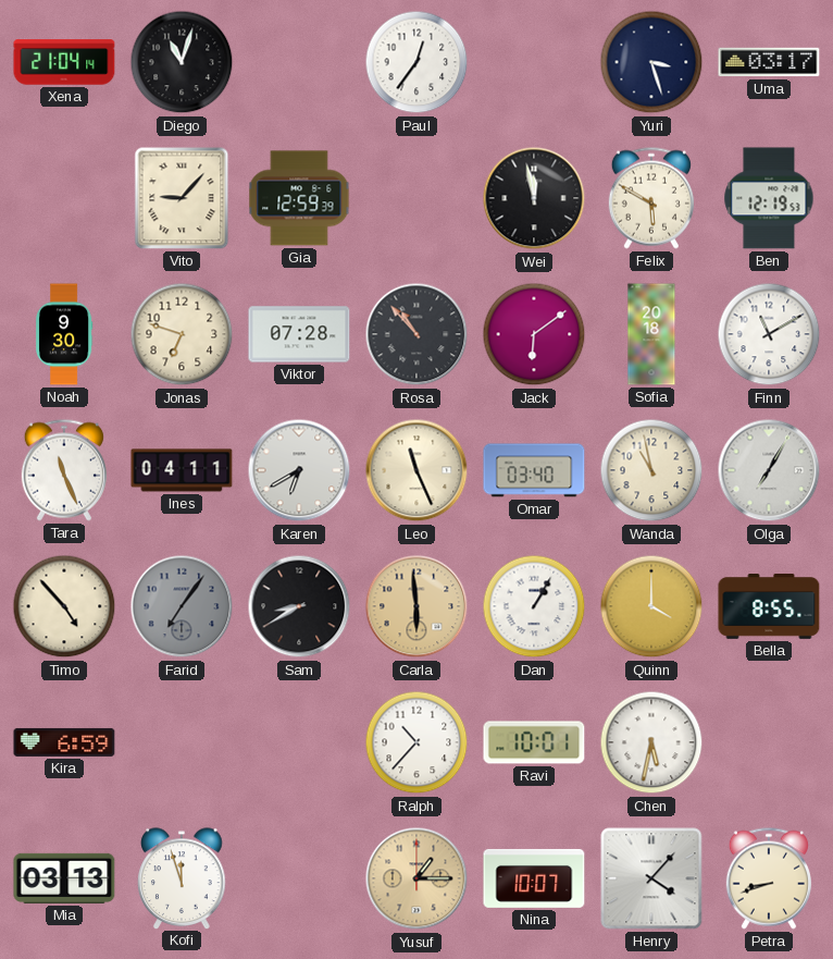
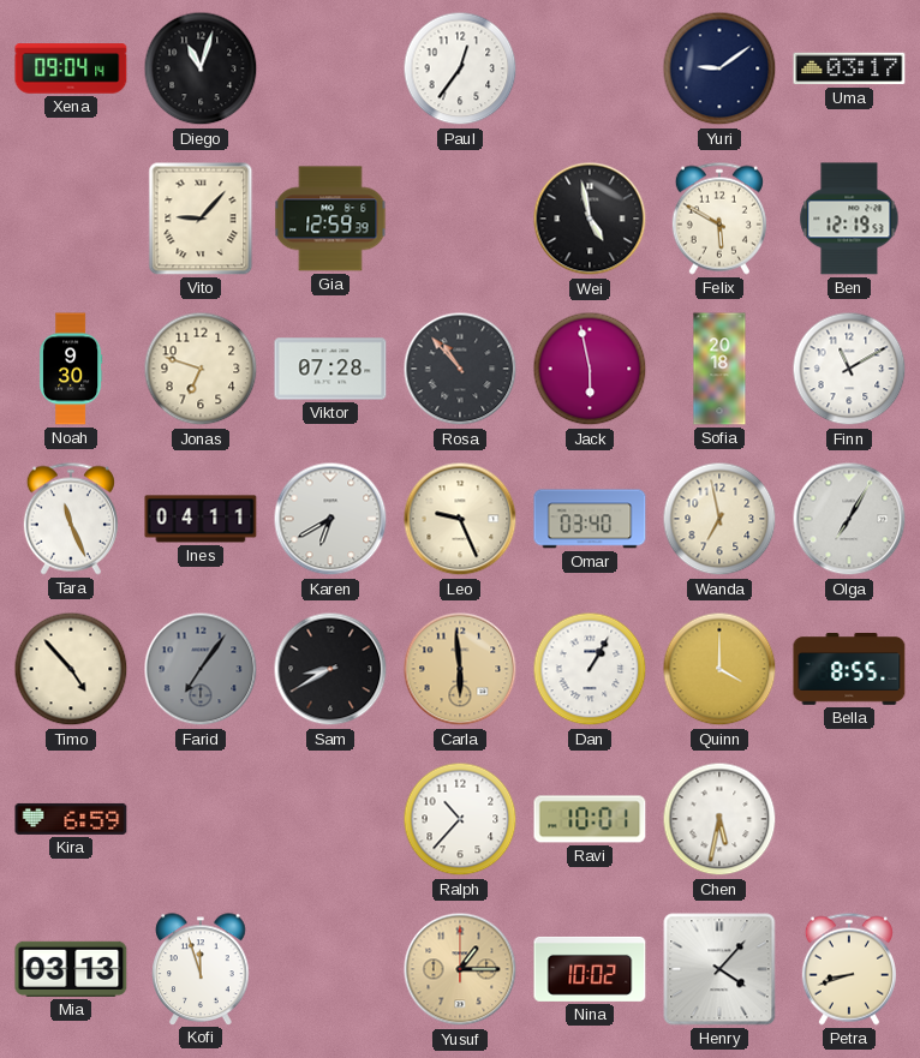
Xena: 21:04 -> 09:04 (71, 68)
Yuri: 3:27 -> 9:09 (719, 68)
Wei: 11:58 -> 4:58 (590, 219)
Jack: 6:09 -> 5:58 (590, 369)
Leo: 11:26 -> 9:26 (460, 519)
Wanda: 10:58 -> 6:58 (719, 519)
Nina: 10:07 -> 10:02 (590, 969)
